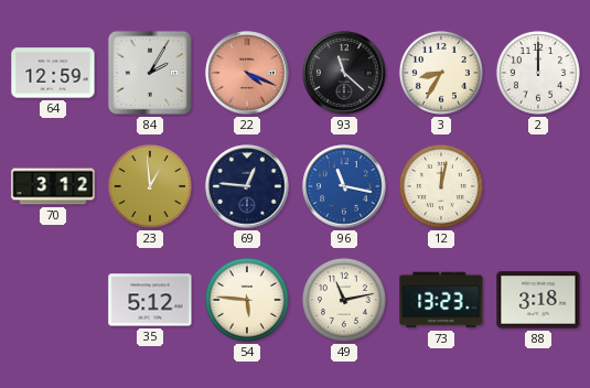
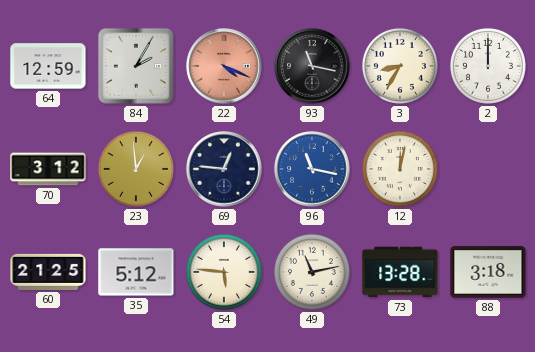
93: 11:22 -> 11:17 (312, 66)
60: none -> 21:25 (48, 272)
73: 13:23 -> 13:28 (400, 272)
